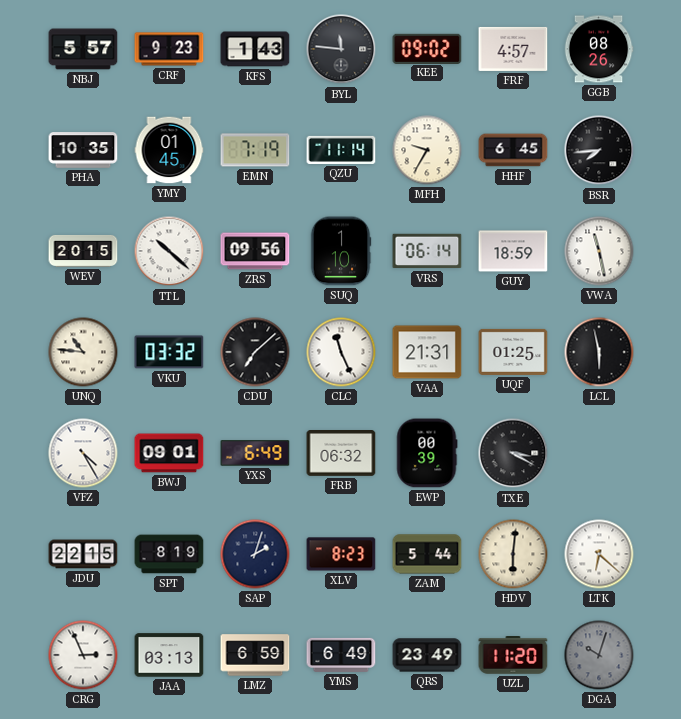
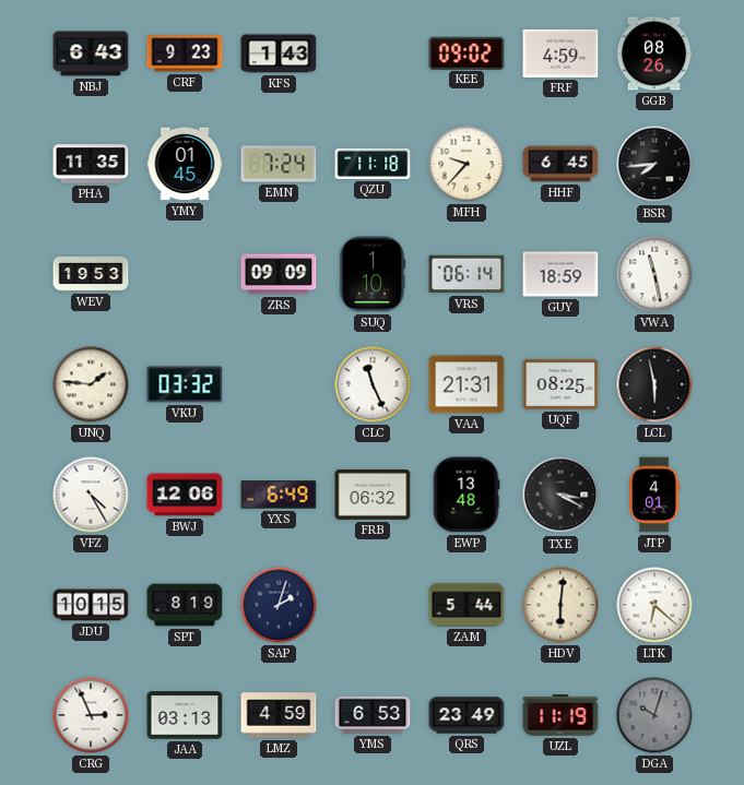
NBJ: 5:57 -> 6:43 (91, 53)
BYL: 11:46 -> none (341, 49)
FRF: 4:57 -> 4:59 (560, 53)
PHA: 10:35 -> 11:35 (91, 164)
EMN: 7:19 -> 7:24 (279, 164)
QZU: 11:14 -> 11:18 (373, 164)
MFH: 9:35 -> 9:37 (467, 164)
WEV: 20:15 -> 19:53 (91, 274)
TTL: 10:22 -> none (169, 251)
ZRS: 09:56 -> 09:09 (279, 274)
UNQ: 10:46 -> 1:46 (91, 384)
CDU: 7:08 -> none (255, 352)
UQF: 01:25 -> 08:25 (560, 384)
BWJ: 09:01 -> 12:06 (185, 495)
EWP: 00:39 -> 13:48 (467, 495)
JTP: none -> 4:01 (656, 495)
JDU: 22:15 -> 10:15 (91, 605)
XLV: 8:23 -> none (341, 554)
LMZ: 6:59 -> 4:59 (279, 715)
YMS: 6:49 -> 6:53 (373, 715)
UZL: 11:20 -> 11:19 (560, 716)
